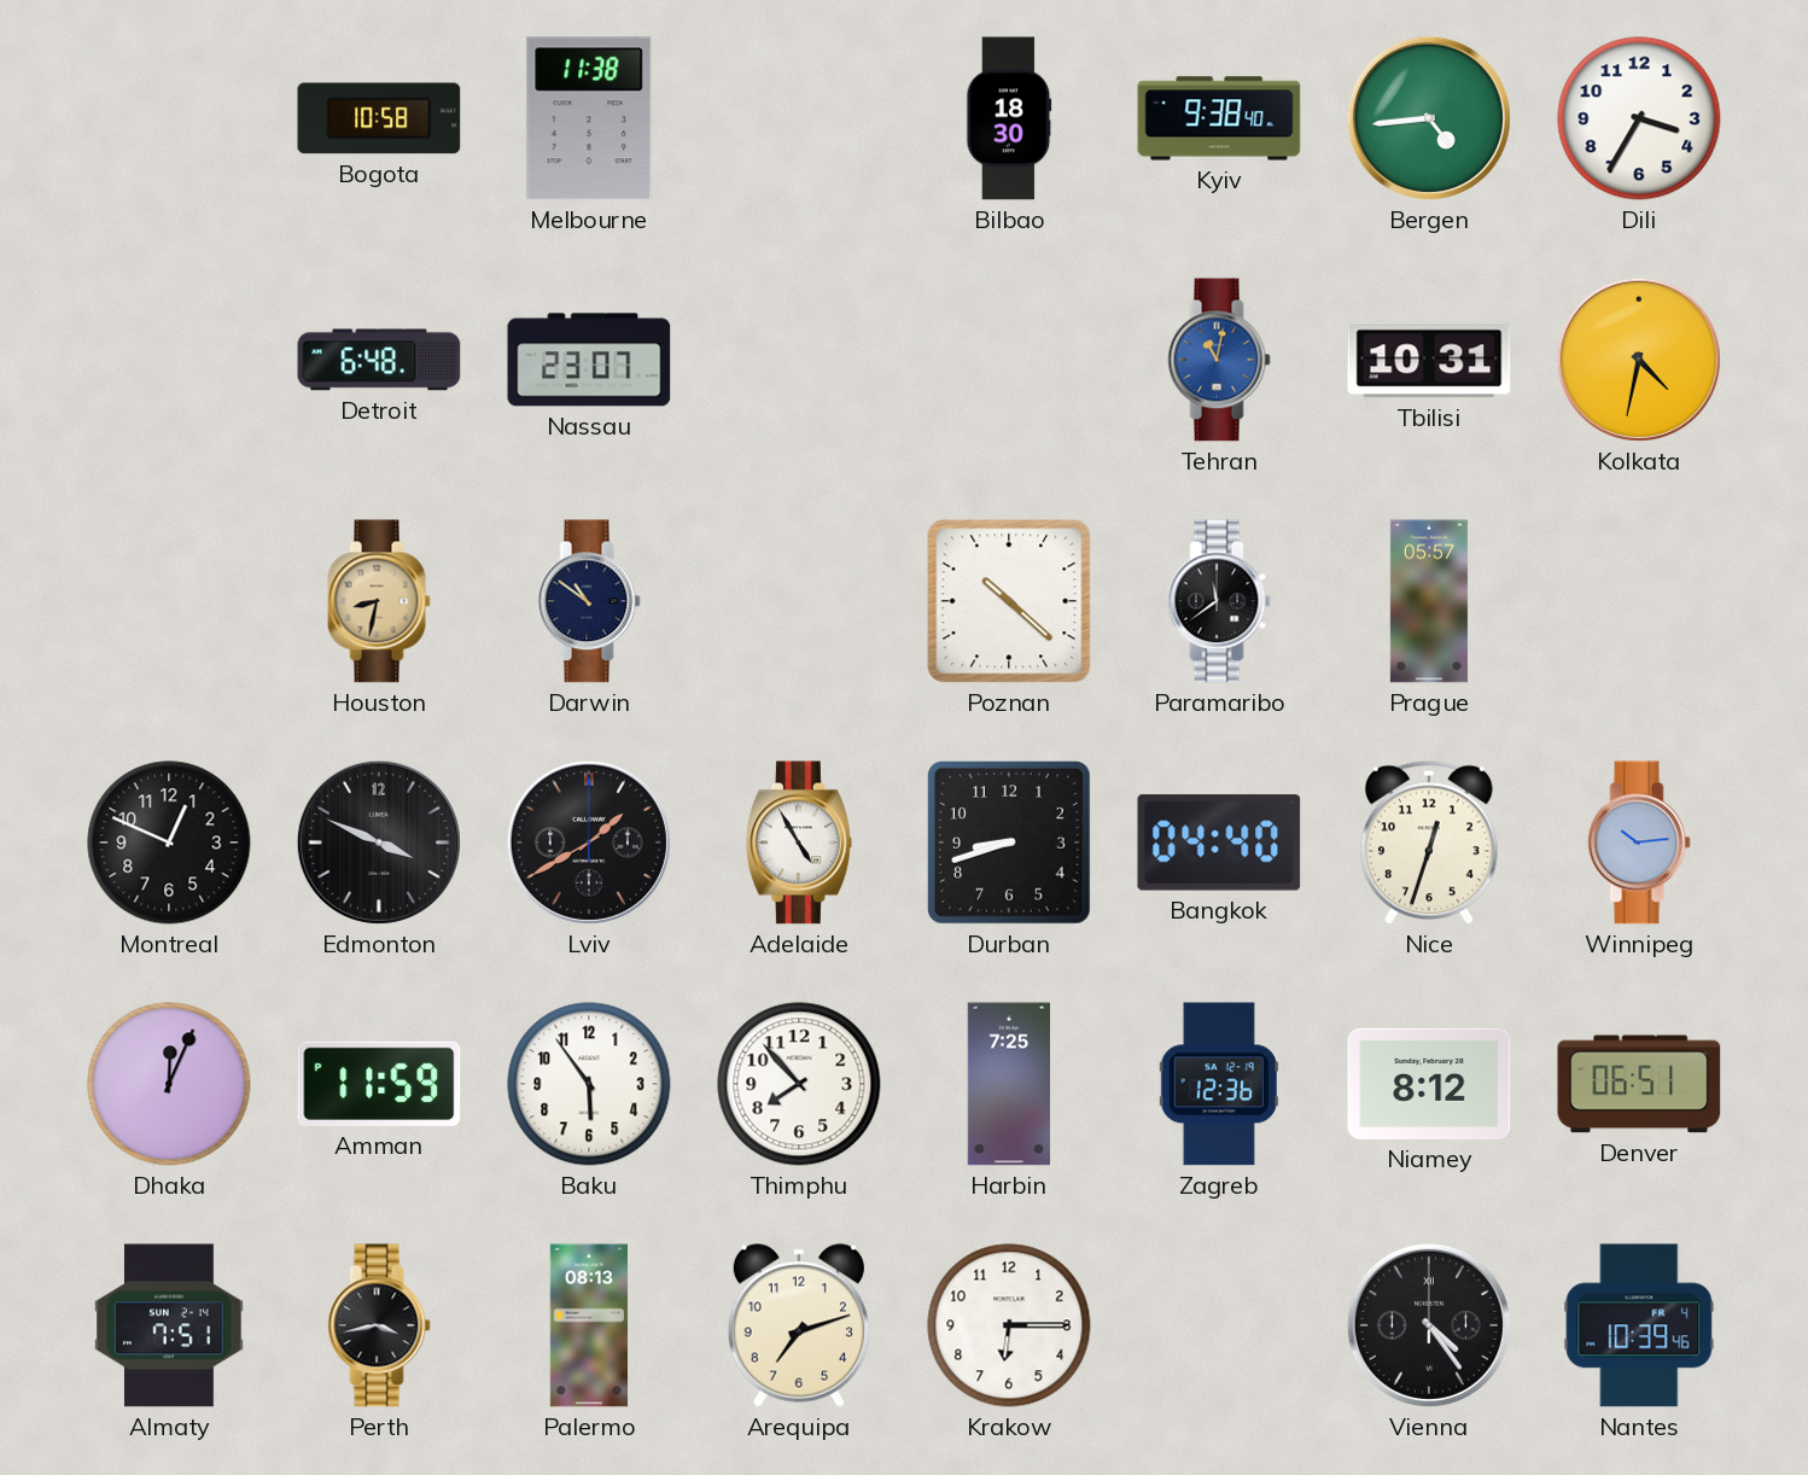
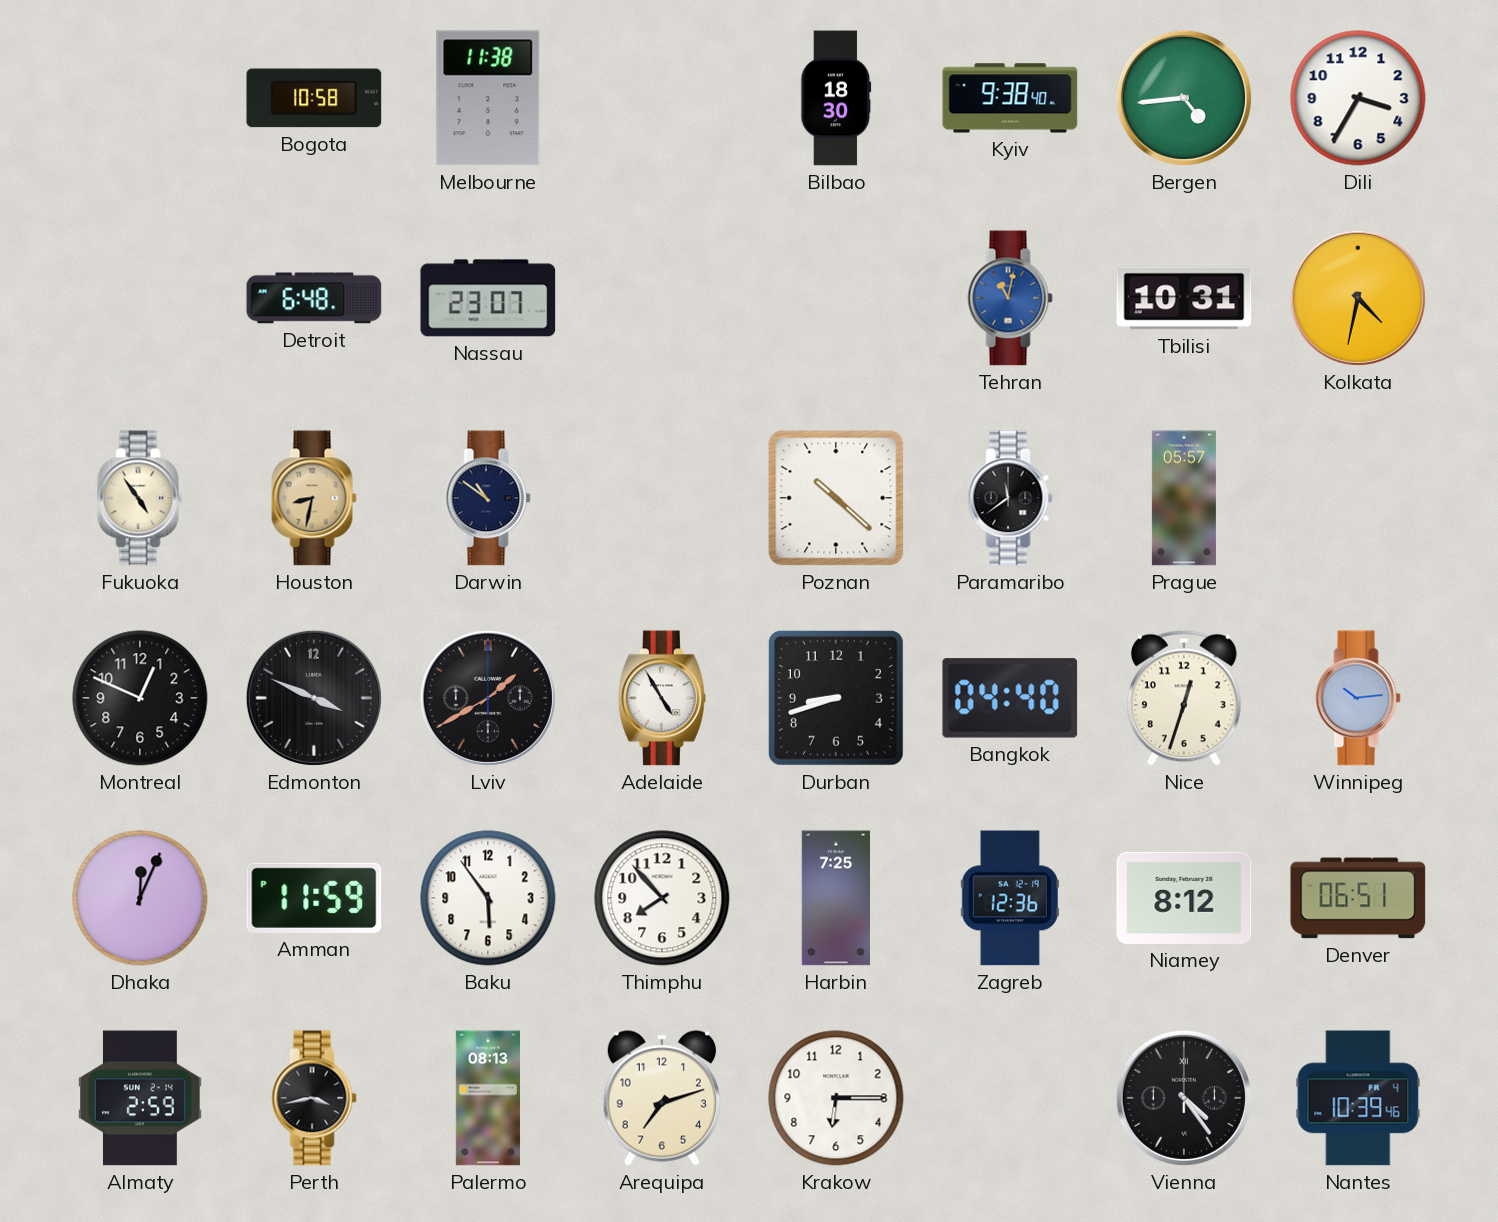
Fukuoka: none -> 4:54 (140, 498)
Almaty: 7:51 -> 2:59 (140, 1098)
